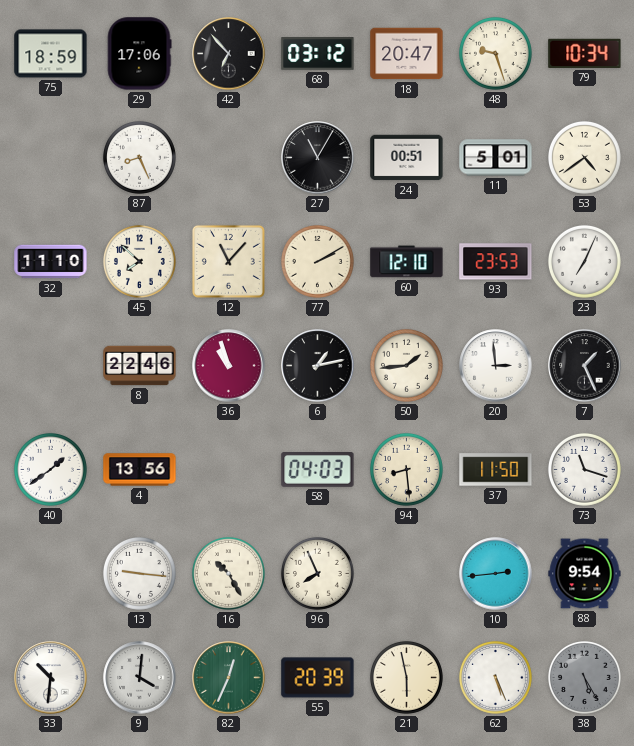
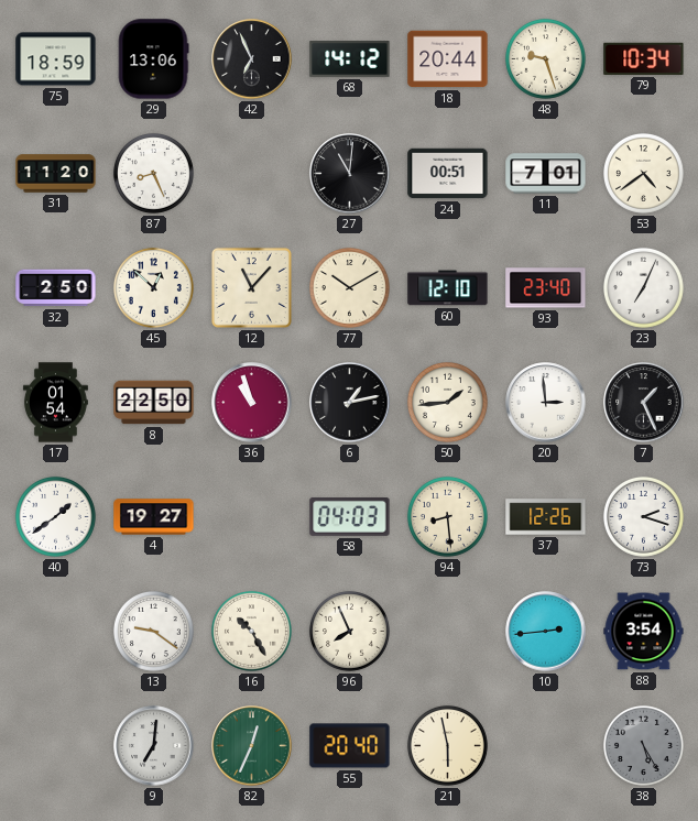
29: 17:06 -> 13:06 (153, 59)
42: 6:53 -> 6:56 (252, 59)
68: 03:12 -> 14:12 (350, 59)
18: 20:47 -> 20:44 (448, 59)
31: none -> 11:20 (56, 174)
27: 11:05 -> 11:01 (350, 174)
11: 5:01 -> 7:01 (546, 174)
32: 11:10 -> 2:50 (56, 288)
45: 7:52 -> 12:52 (153, 287)
77: 2:10 -> 10:10 (349, 287)
93: 23:53 -> 23:40 (546, 288)
17: none -> 01:54 (55, 403)
8: 22:46 -> 22:50 (154, 403)
4: 13:56 -> 19:27 (154, 517)
37: 11:50 -> 12:26 (546, 517)
73: 11:18 -> 2:18 (643, 516)
13: 9:16 -> 9:21 (153, 631)
88: 9:54 -> 3:54 (644, 632)
33: 10:31 -> none (51, 678)
9: 4:01 -> 7:01 (154, 746)
55: 20:39 -> 20:40 (350, 746)
62: 5:26 -> none (495, 677)
